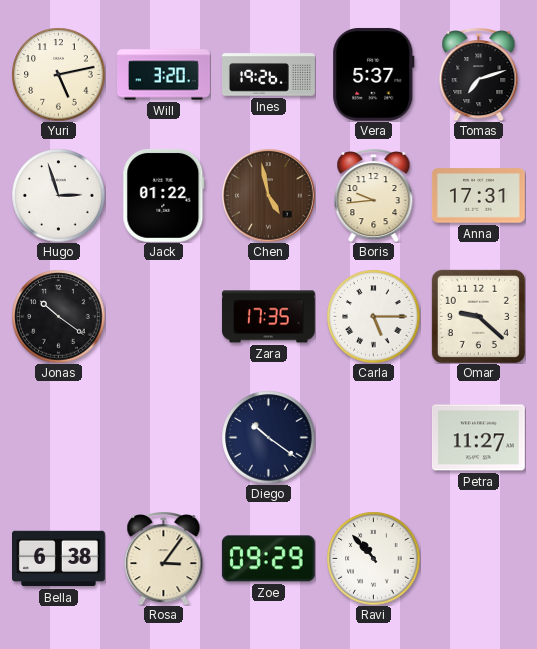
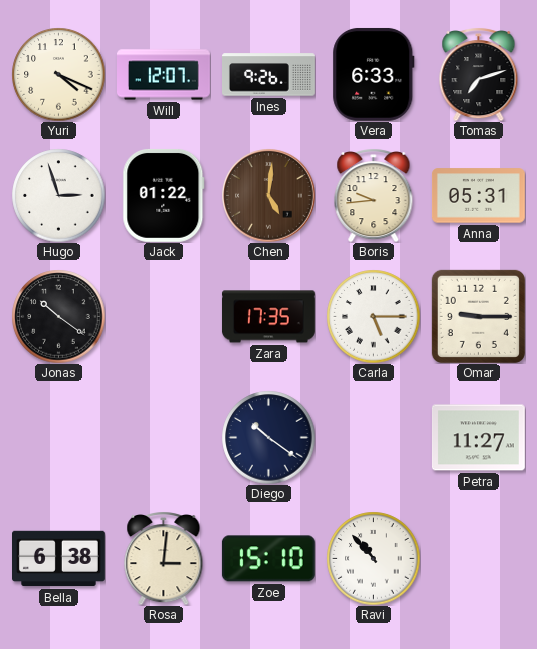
Yuri: 5:13 -> 4:19 (58, 74)
Will: 3:20 -> 12:07 (164, 75)
Ines: 19:26 -> 9:26 (269, 75)
Vera: 5:37 -> 6:33 (374, 74)
Chen: 4:58 -> 5:01 (268, 195)
Anna: 17:31 -> 05:31 (478, 196)
Omar: 9:22 -> 9:15 (478, 316)
Rosa: 3:06 -> 3:01 (164, 558)
Zoe: 09:29 -> 15:10 (268, 559)
